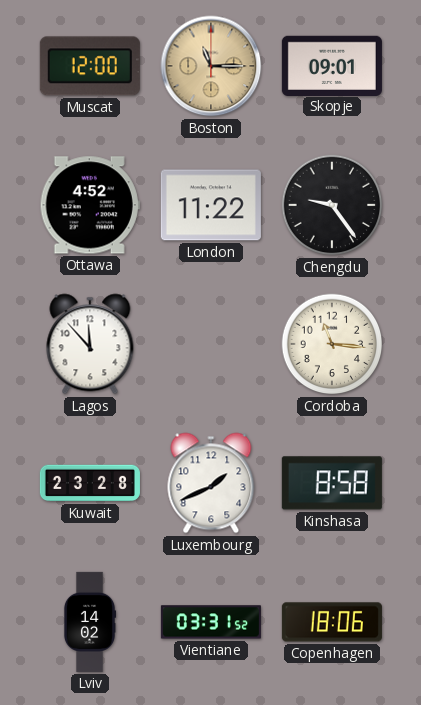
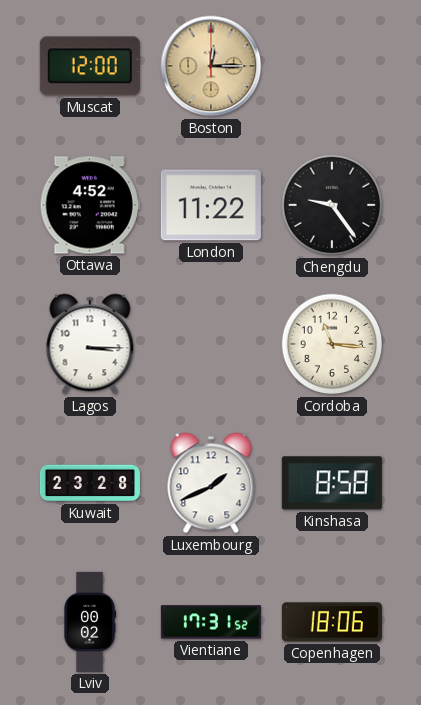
Boston: 11:15 -> 12:15 (211, 66)
Skopje: 09:01 -> none (332, 65)
Lagos: 11:53 -> 3:15 (90, 344)
Lviv: 14:02 -> 00:02 (90, 622)
Vientiane: 03:31 -> 17:31 (211, 622)
